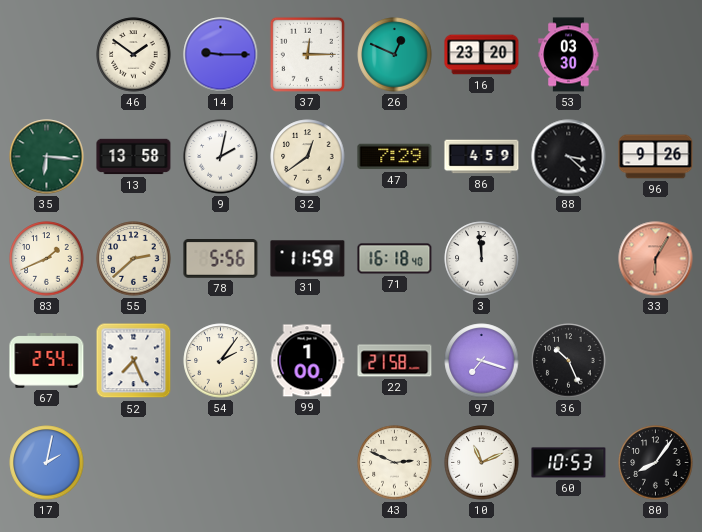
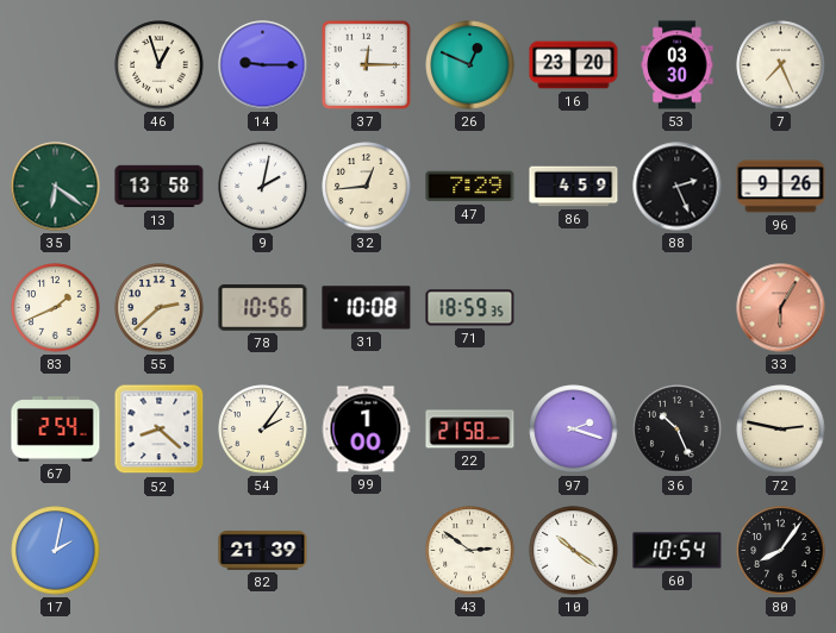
46: 1:51 -> 12:57 (160, 65)
7: none -> 7:26 (781, 65)
35: 6:16 -> 6:21 (56, 187)
32: 12:39 -> 12:44 (367, 187)
88: 3:22 -> 2:26 (678, 187)
78: 5:56 -> 10:56 (263, 308)
31: 11:59 -> 10:08 (367, 308)
71: 16:18 -> 18:59 (470, 308)
3: 11:59 -> none (482, 259)
52: 7:26 -> 8:22 (160, 430)
97: 7:18 -> 2:18 (574, 430)
72: none -> 2:47 (781, 430)
82: none -> 21:39 (263, 550)
43: 2:49 -> 2:51 (470, 551)
10: 11:11 -> 10:21 (574, 551)
60: 10:53 -> 10:54 (678, 551)
